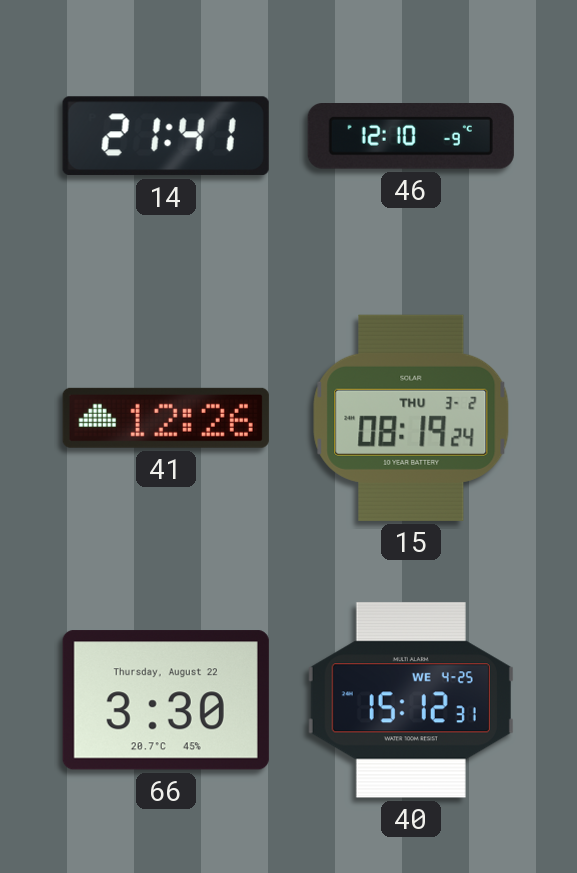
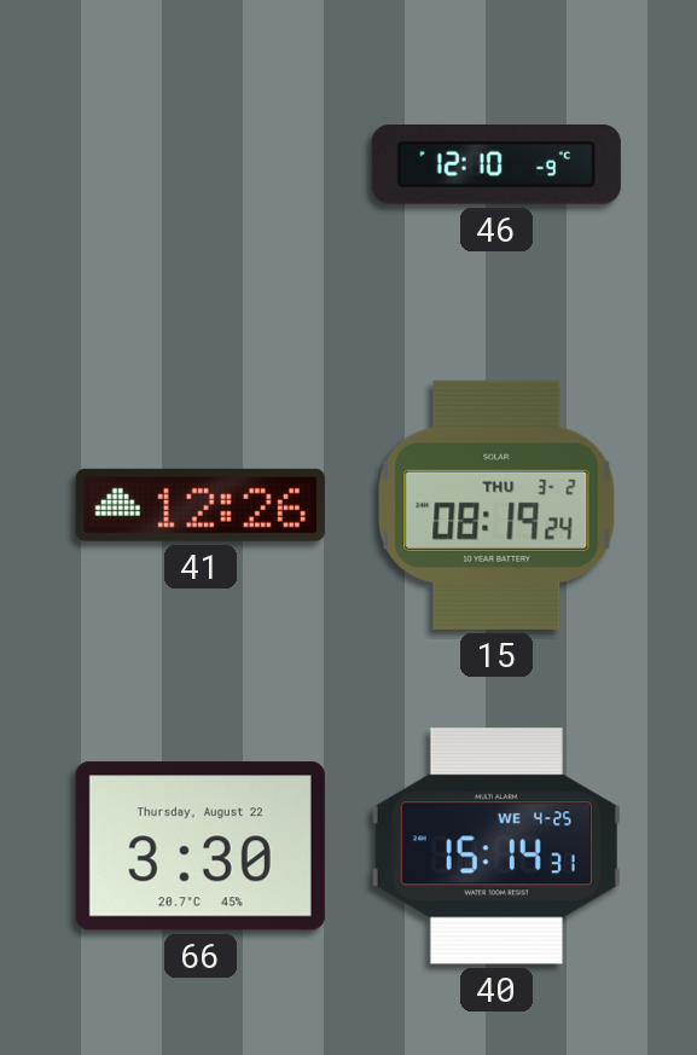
14: 21:41 -> none (166, 136)
40: 15:12 -> 15:14 (496, 846)
